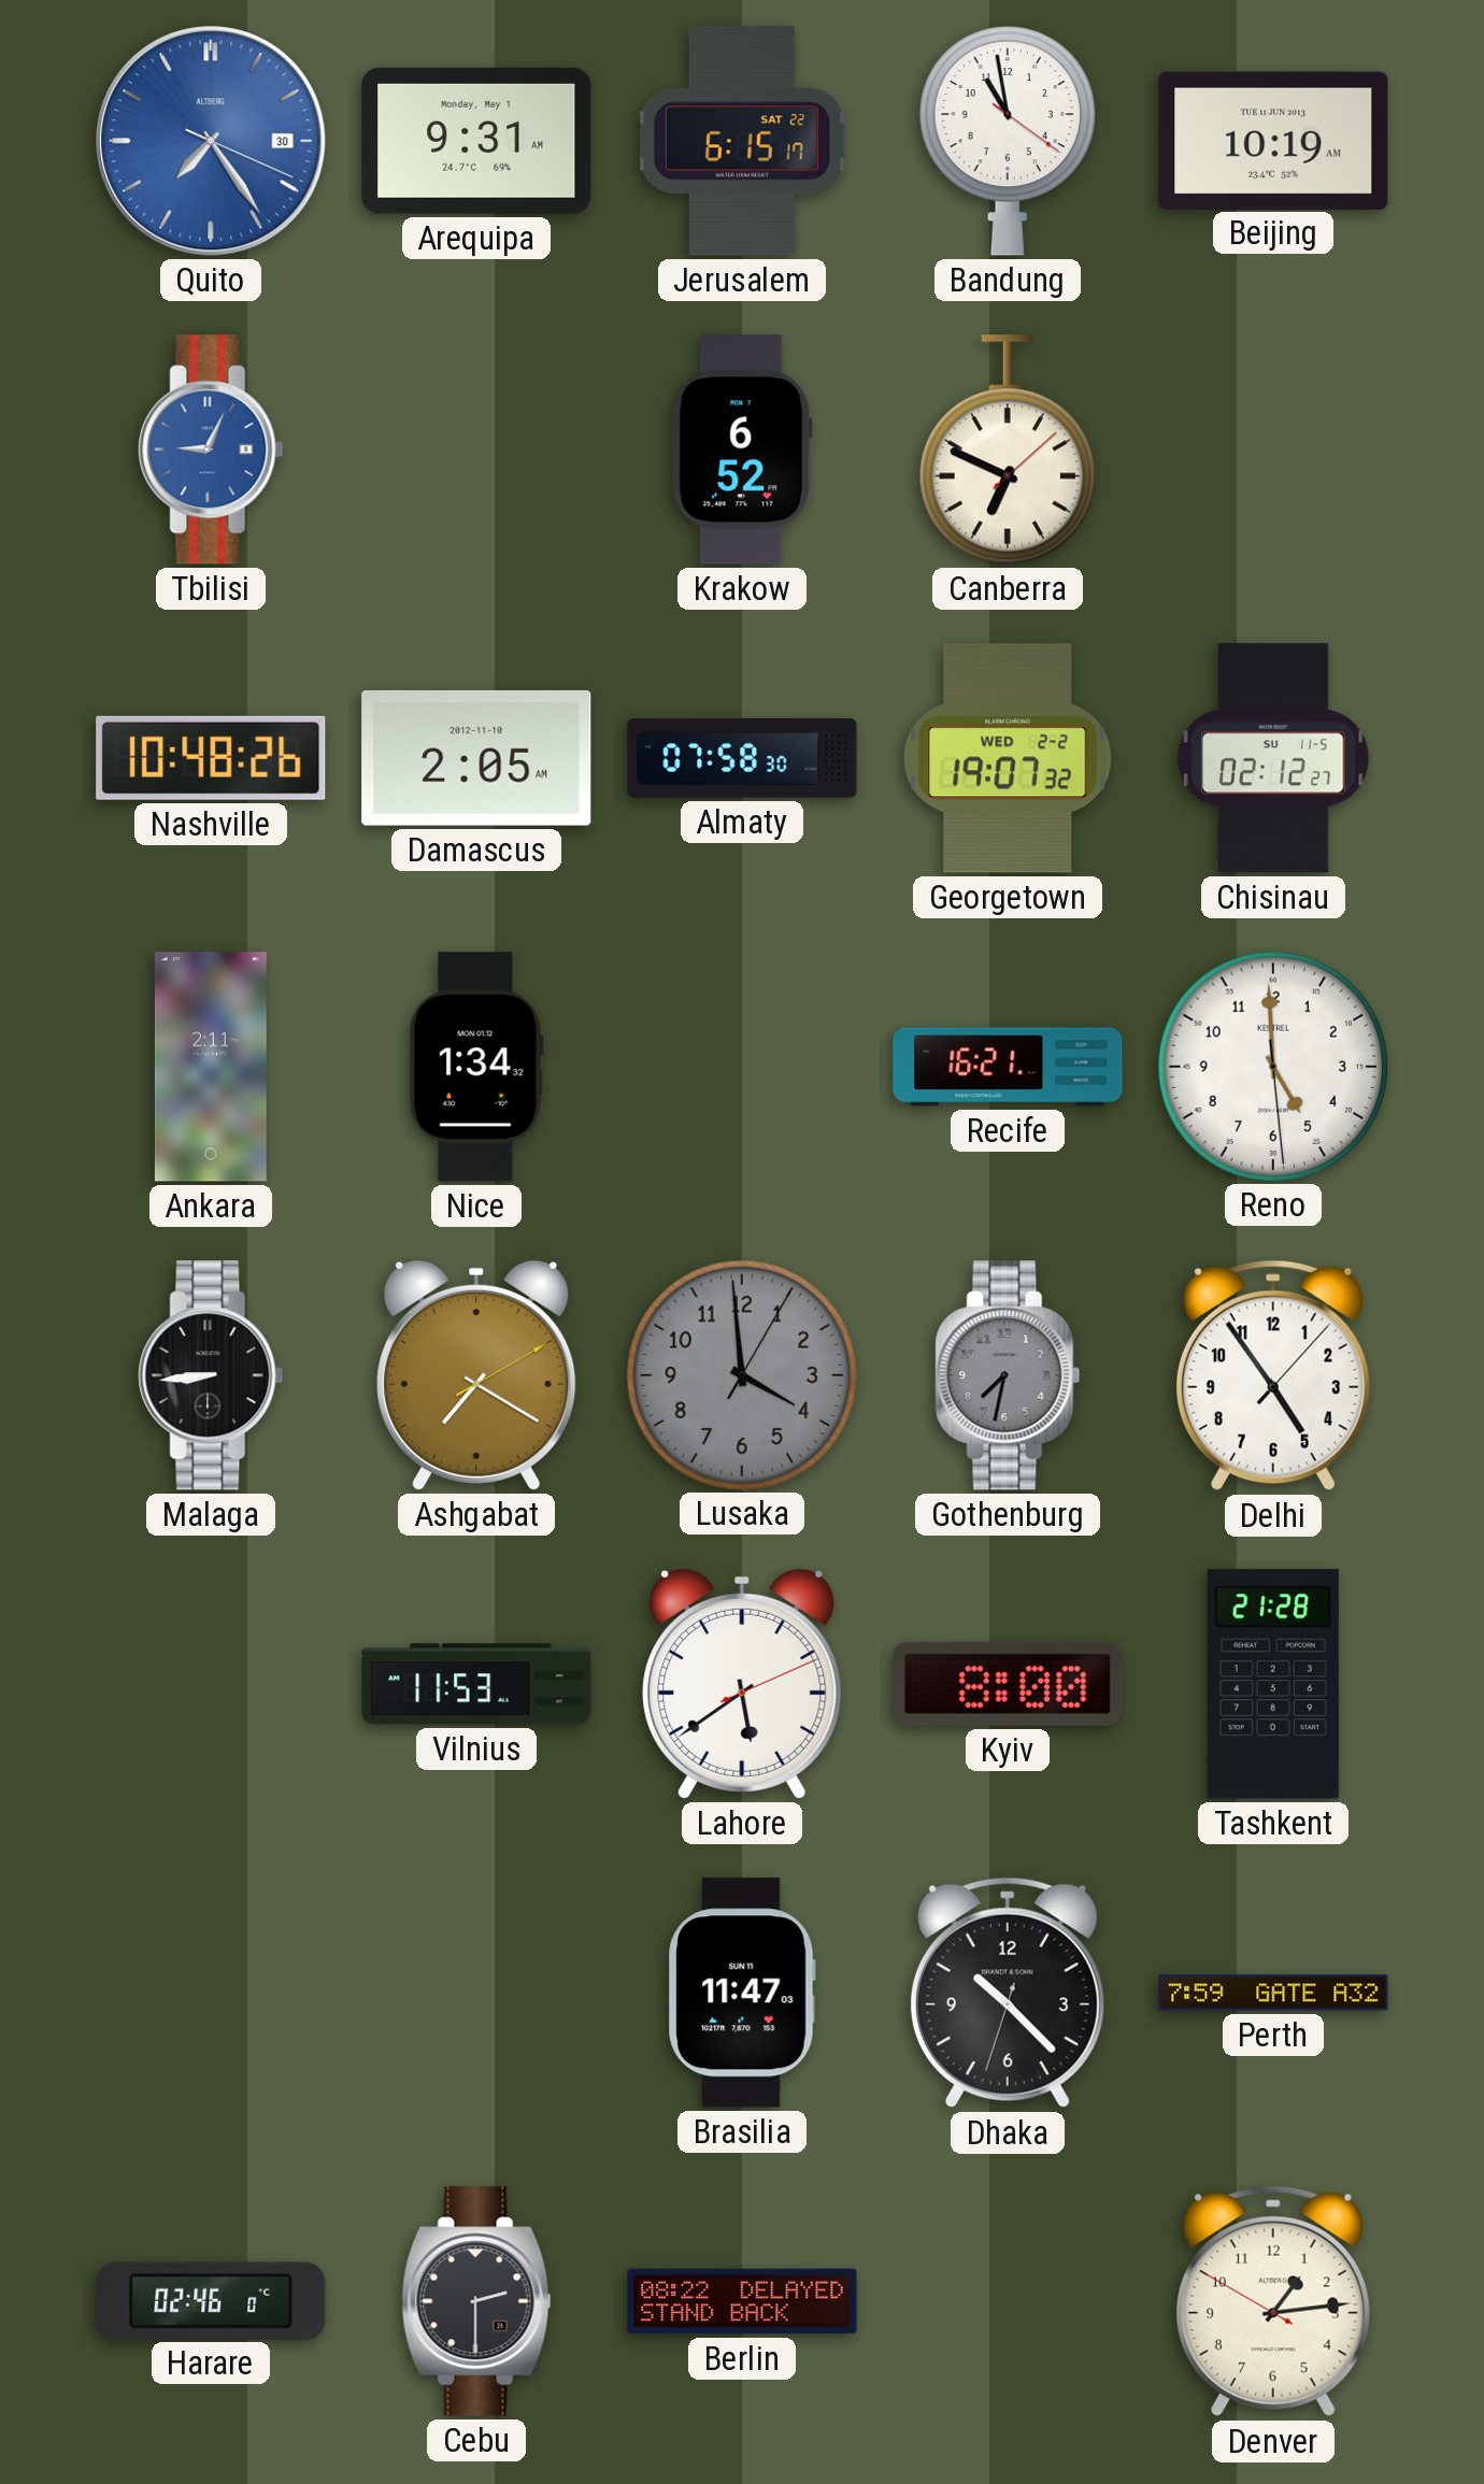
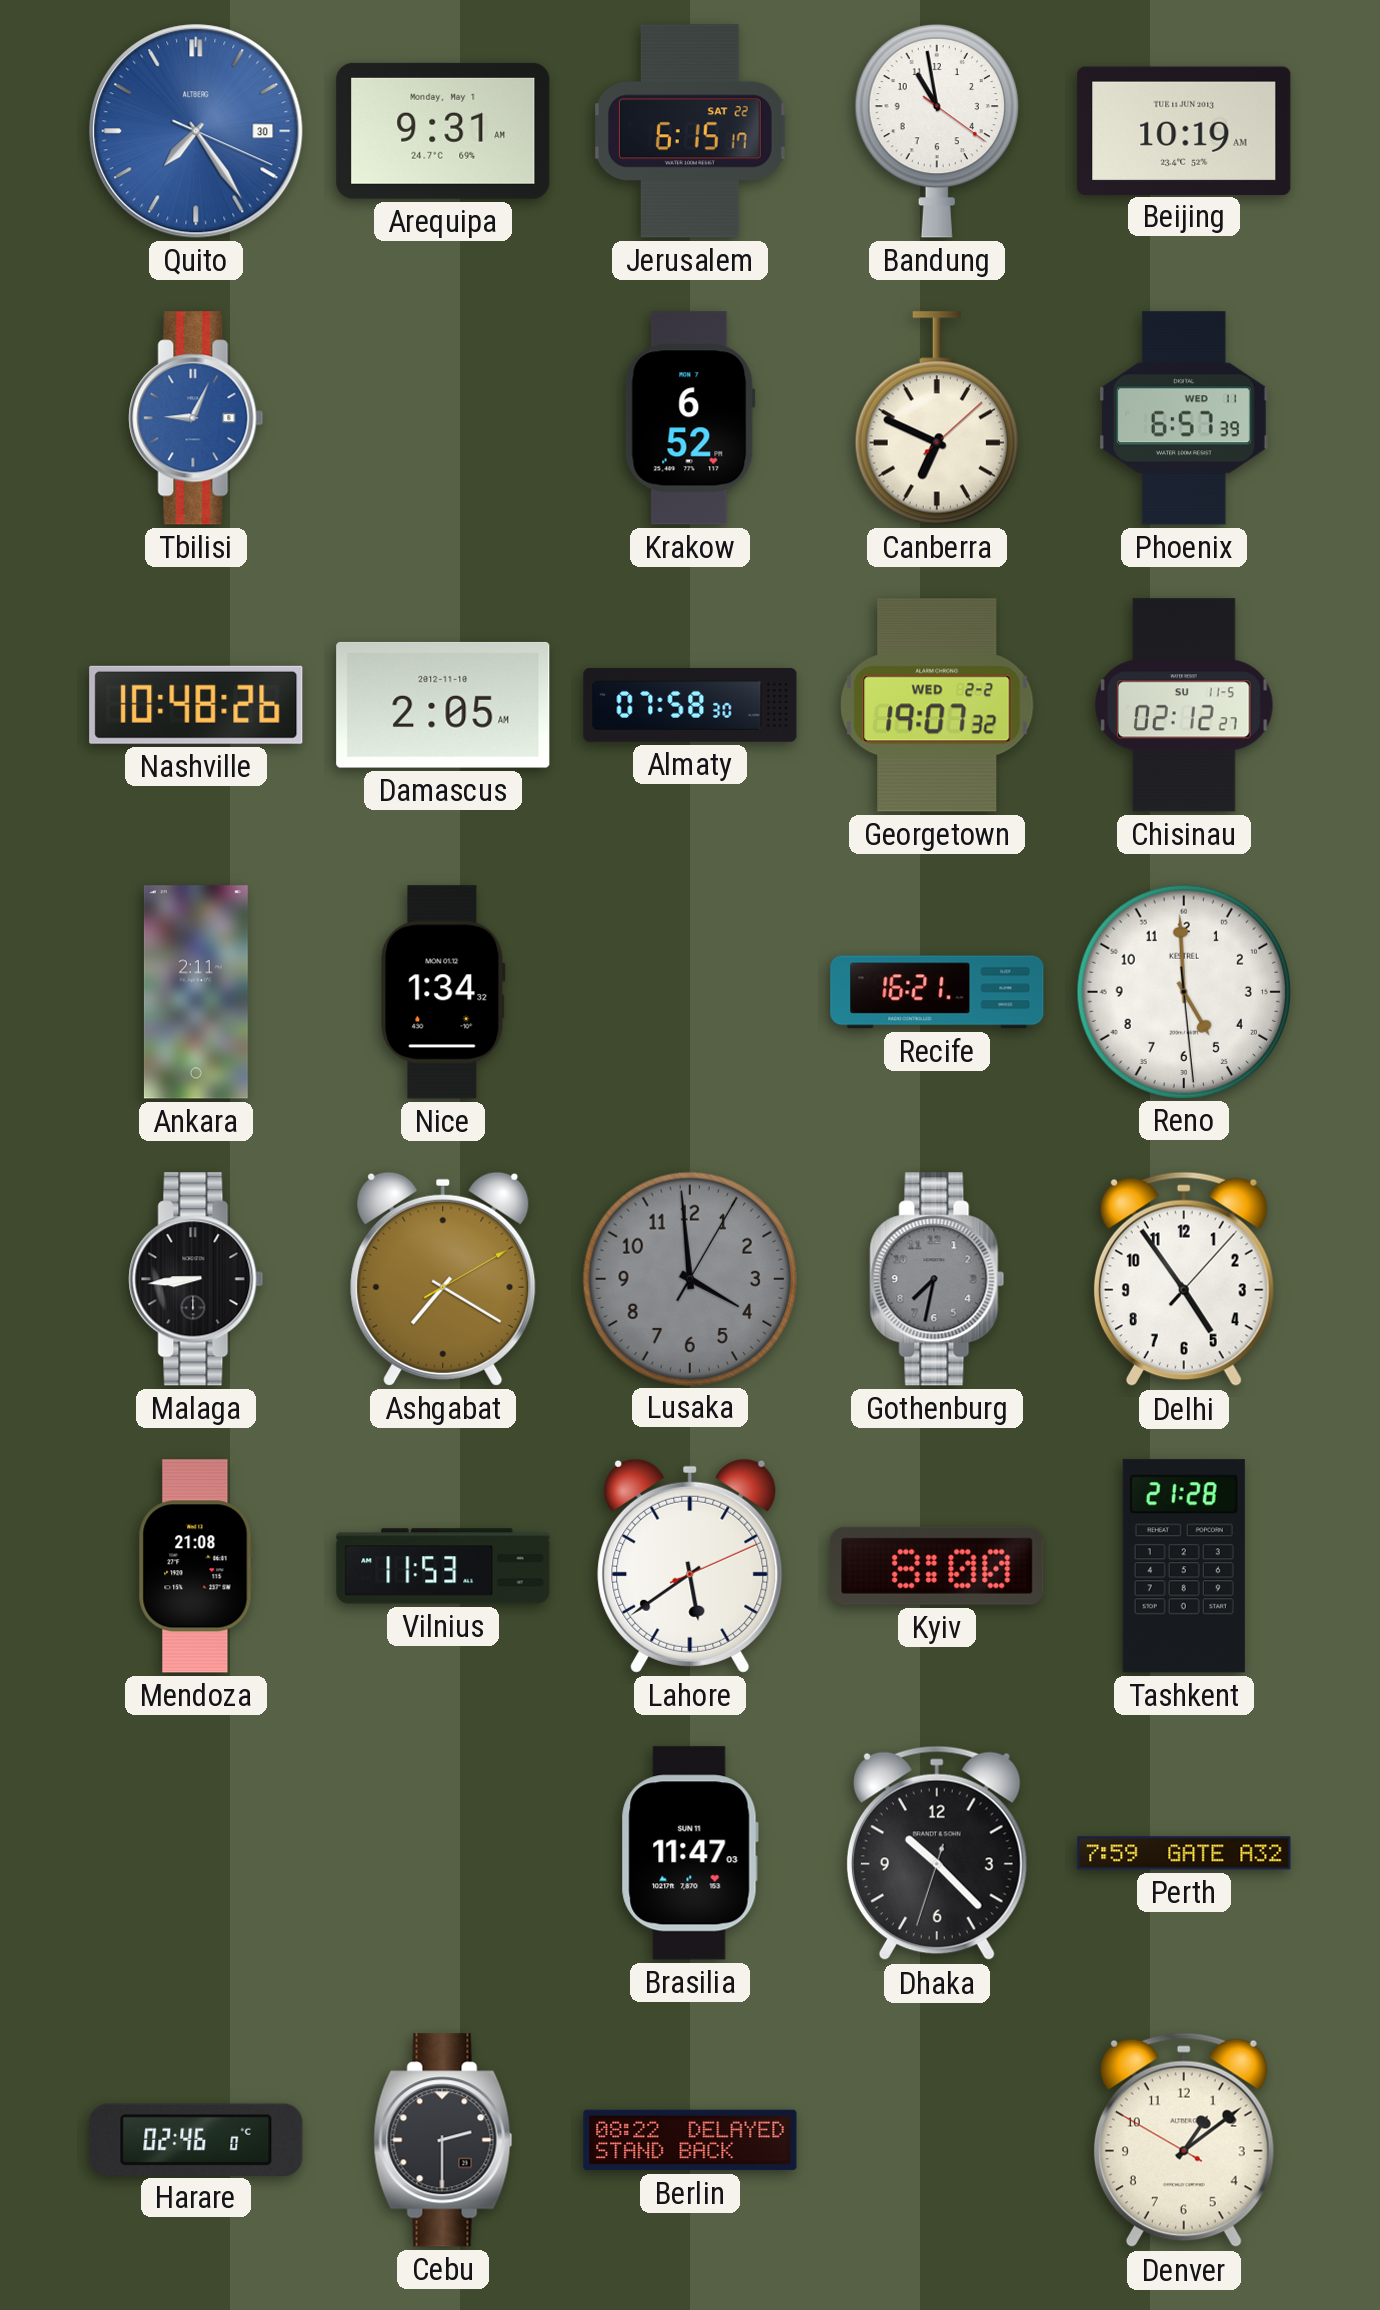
Phoenix: none -> 6:57 (1184, 418)
Mendoza: none -> 21:08 (196, 1566)
Denver: 1:13 -> 1:08 (1184, 2140)
